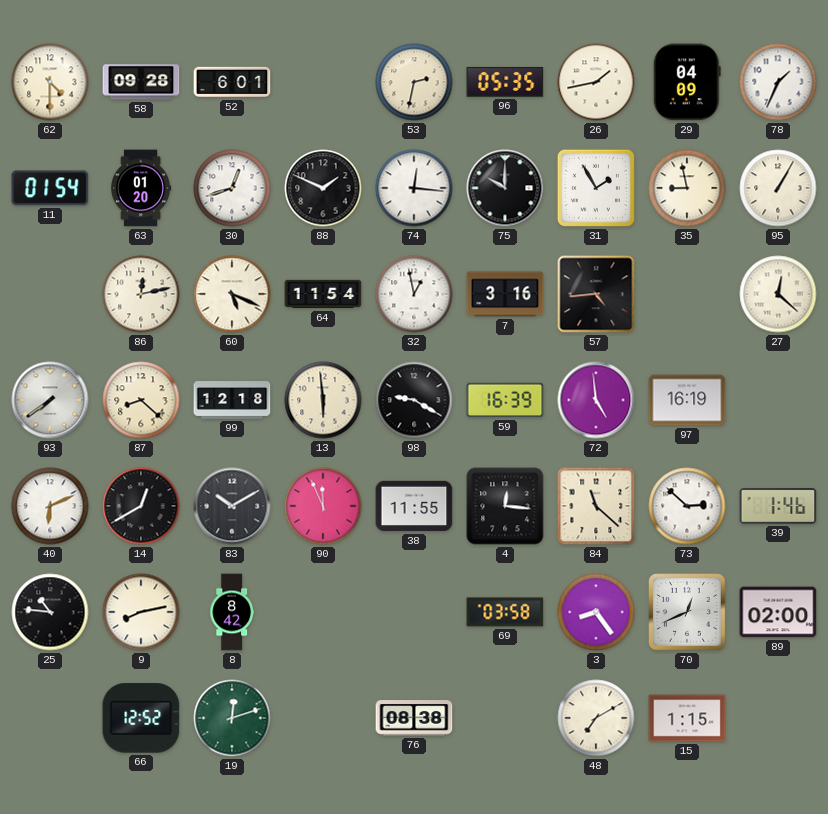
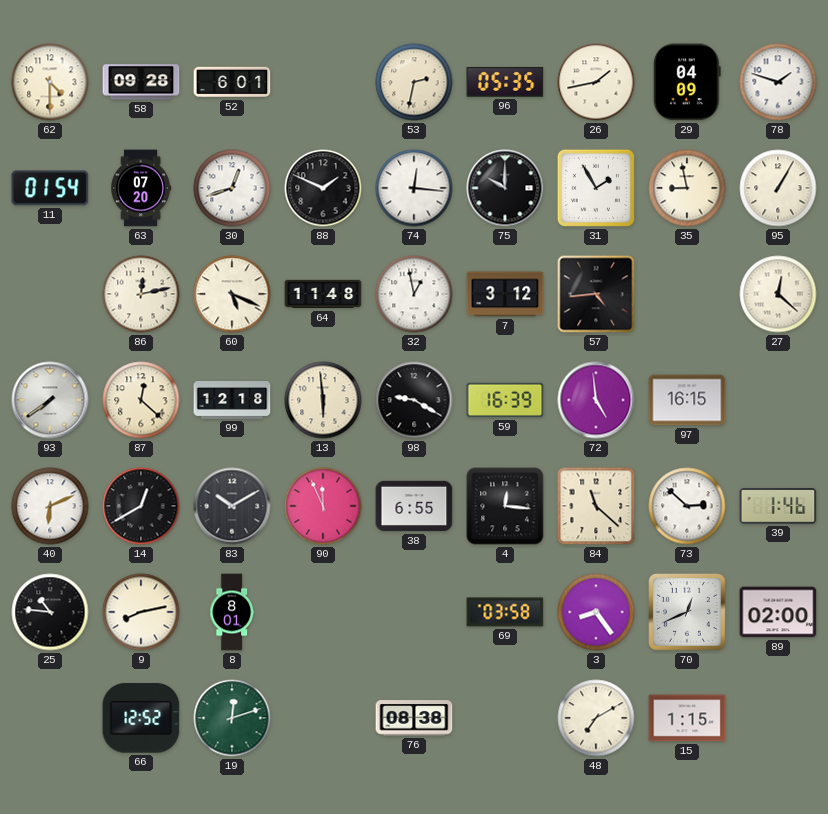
78: 1:34 -> 1:48 (778, 82)
63: 01:20 -> 07:20 (141, 188)
64: 11:54 -> 11:48 (323, 294)
7: 3:16 -> 3:12 (505, 294)
87: 8:22 -> 12:22 (141, 400)
97: 16:19 -> 16:15 (687, 400)
38: 11:55 -> 6:55 (414, 506)
8: 8:42 -> 8:01 (232, 612)
